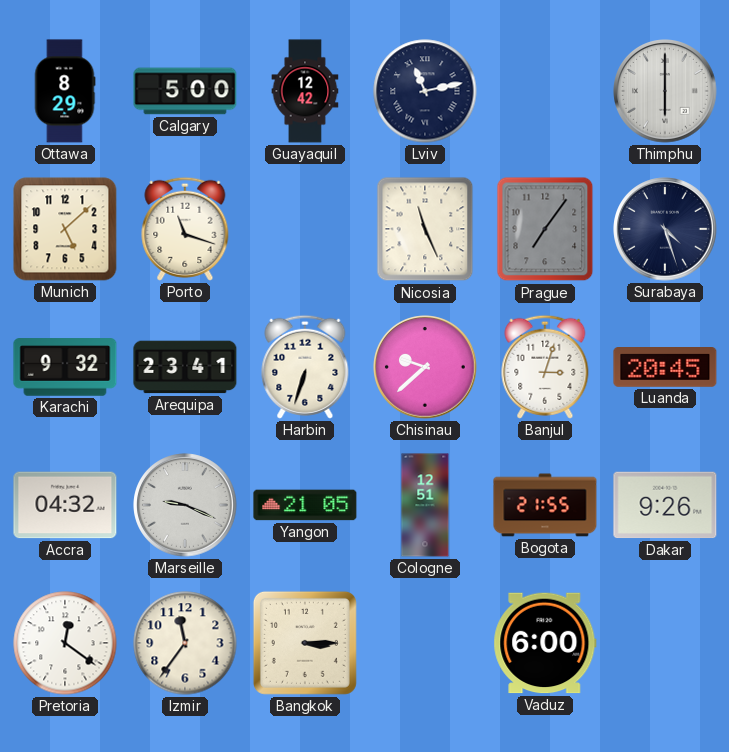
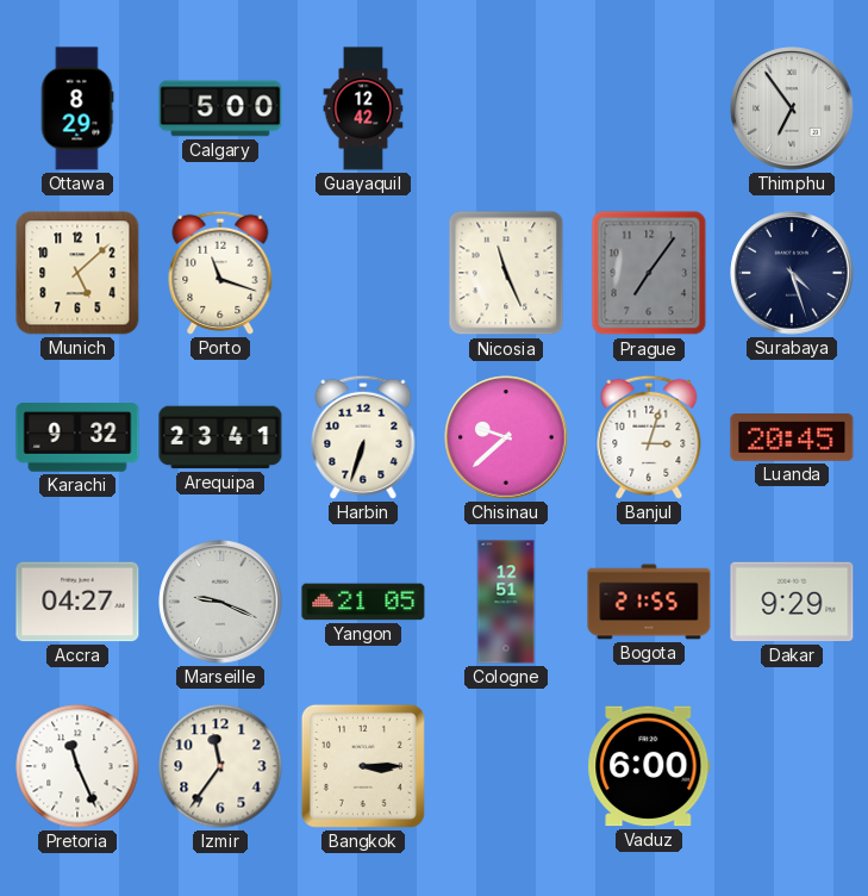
Lviv: 11:13 -> none (425, 91)
Thimphu: 6:00 -> 6:54 (792, 108)
Accra: 04:32 -> 04:27 (77, 602)
Dakar: 9:26 -> 9:29 (792, 602)
Pretoria: 12:21 -> 11:26 (77, 766)
